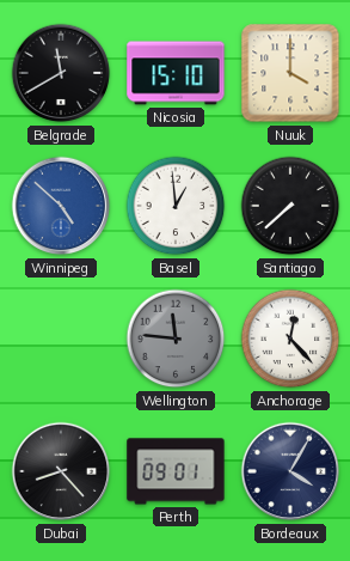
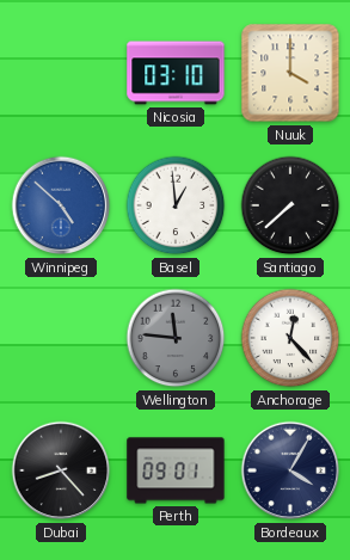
Belgrade: 11:40 -> none (61, 73)
Nicosia: 15:10 -> 03:10 (176, 73)
